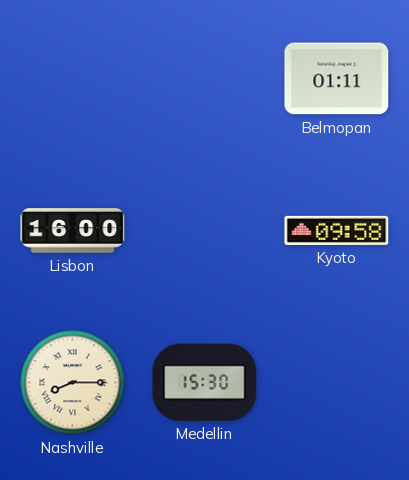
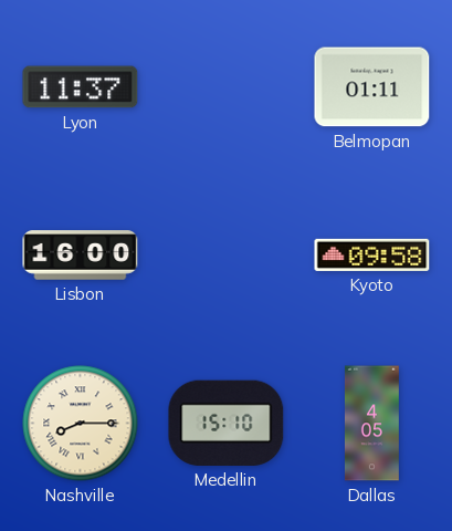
Lyon: none -> 11:37 (81, 87)
Medellin: 15:30 -> 15:10 (227, 423)
Dallas: none -> 4:05 (371, 424)
